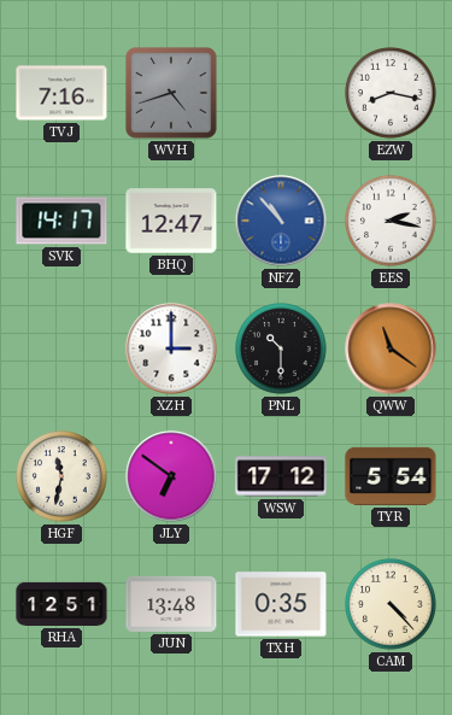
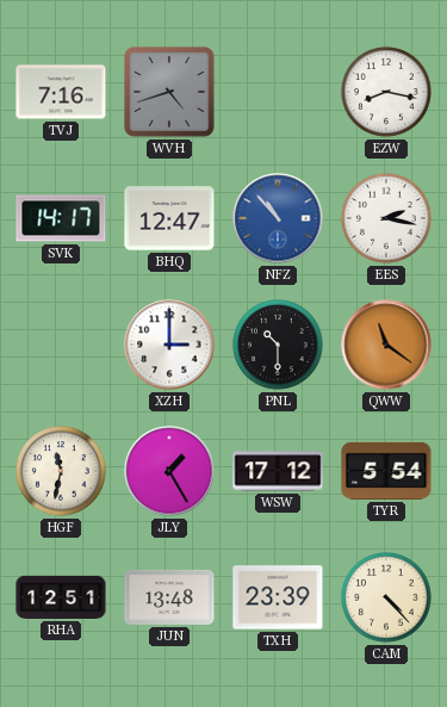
JLY: 6:51 -> 1:25 (169, 471)
TXH: 0:35 -> 23:39 (278, 597)
